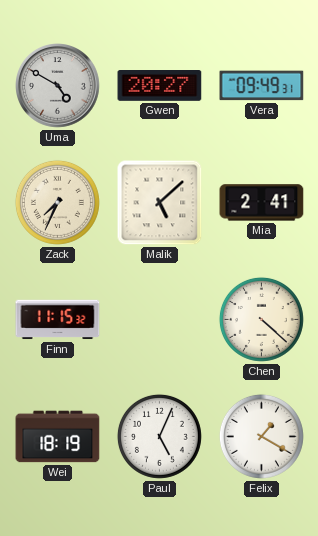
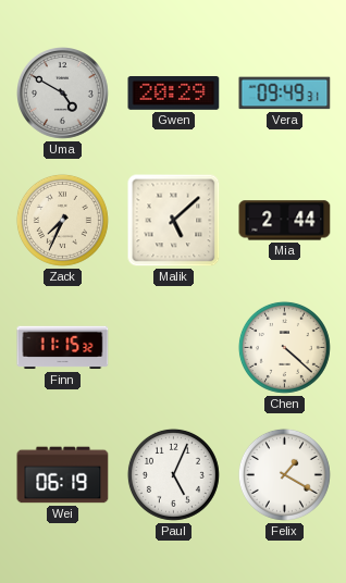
Gwen: 20:27 -> 20:29 (174, 94)
Mia: 2:41 -> 2:44 (285, 221)
Wei: 18:19 -> 06:19 (63, 475)
